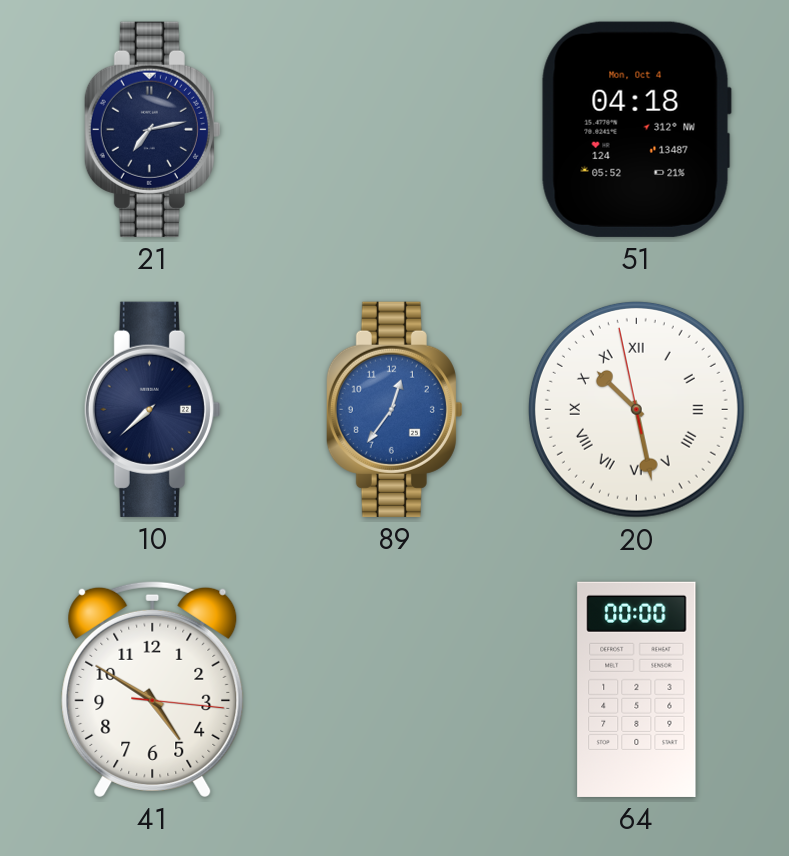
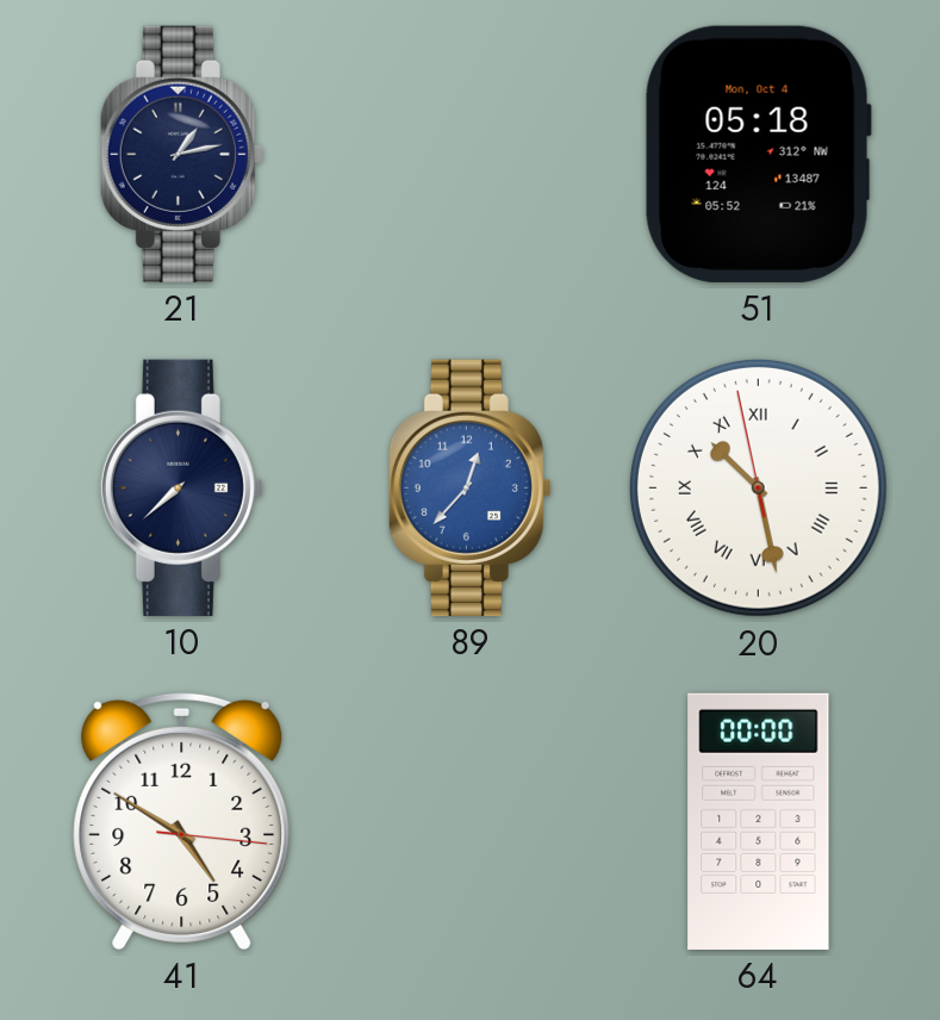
21: 7:13 -> 1:13 (181, 154)
51: 04:18 -> 05:18 (758, 154)
89: 12:36 -> 12:37 (469, 487)
